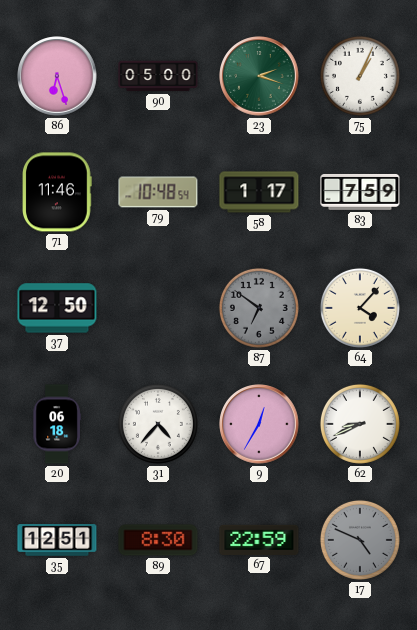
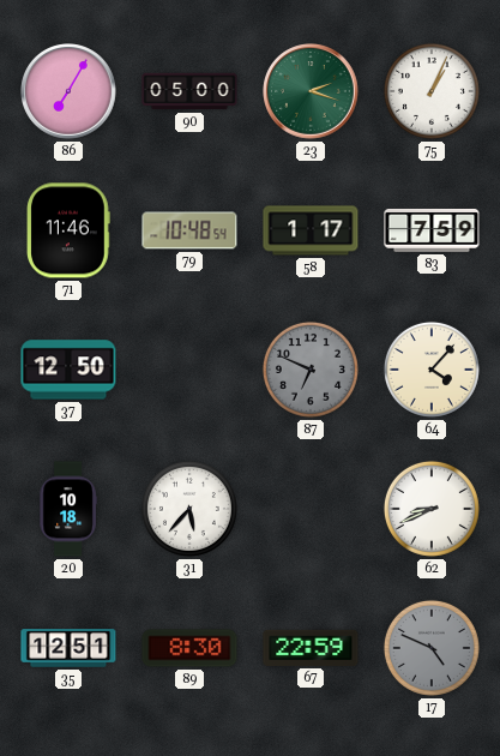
86: 6:27 -> 7:05 (68, 91)
87: 6:51 -> 6:49 (311, 370)
20: 06:18 -> 10:18 (68, 509)
31: 4:37 -> 5:37 (189, 509)
9: 12:35 -> none (259, 424)
